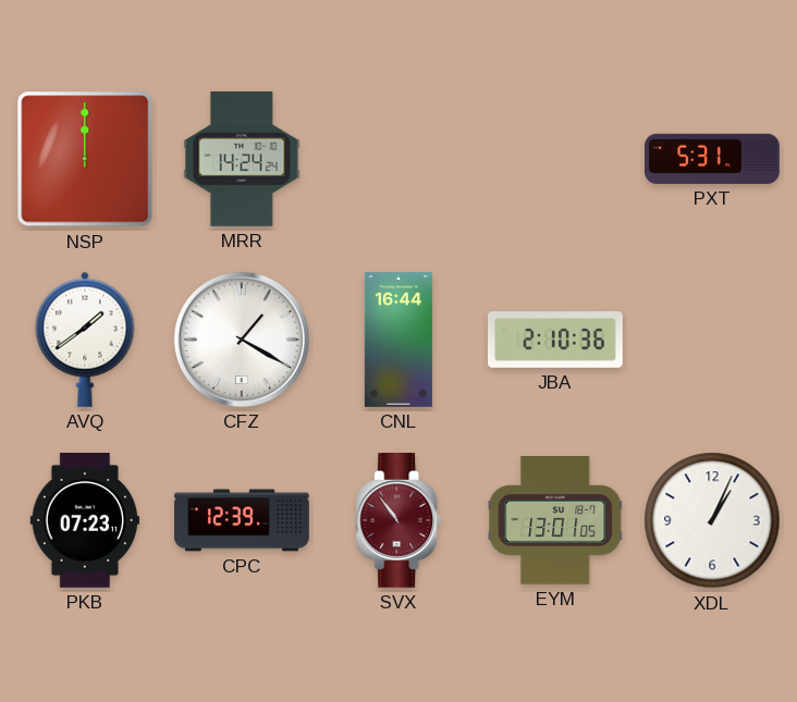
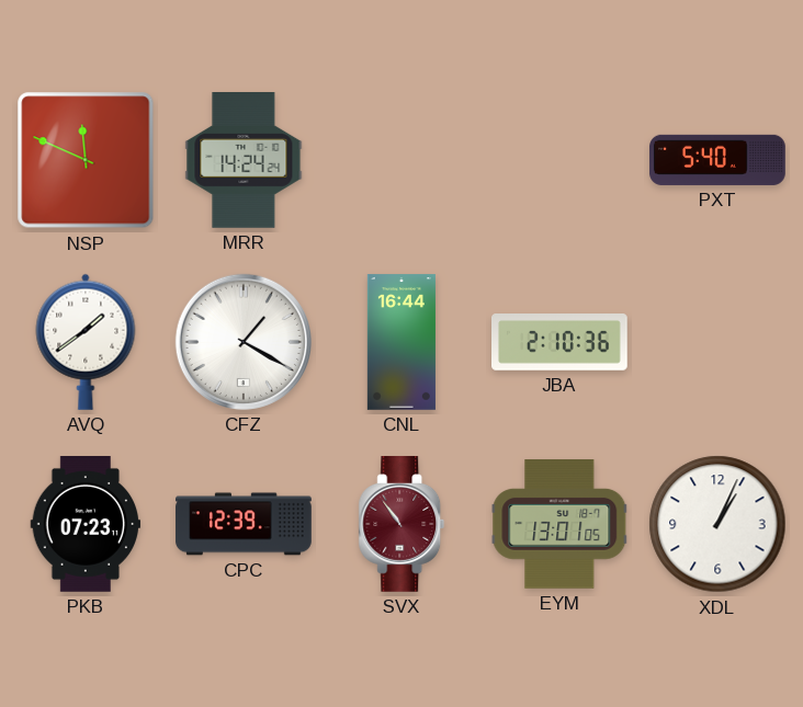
NSP: 12:00 -> 11:49 (86, 160)
PXT: 5:31 -> 5:40 (717, 160)
